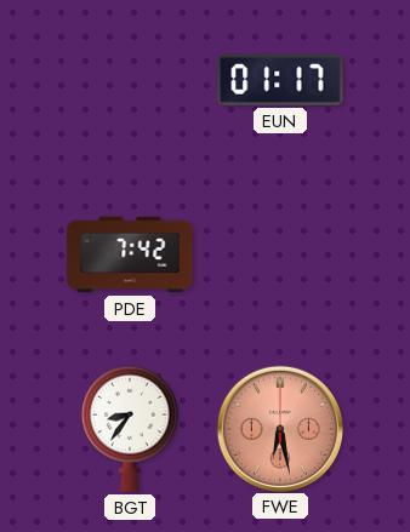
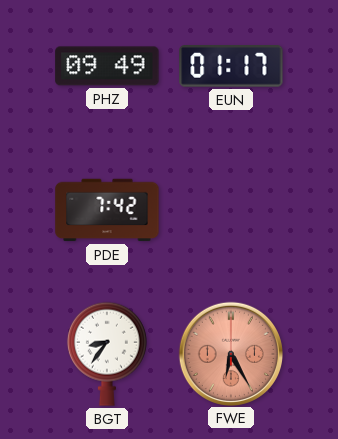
PHZ: none -> 09:49 (107, 66)
FWE: 6:28 -> 6:25 (230, 353)
